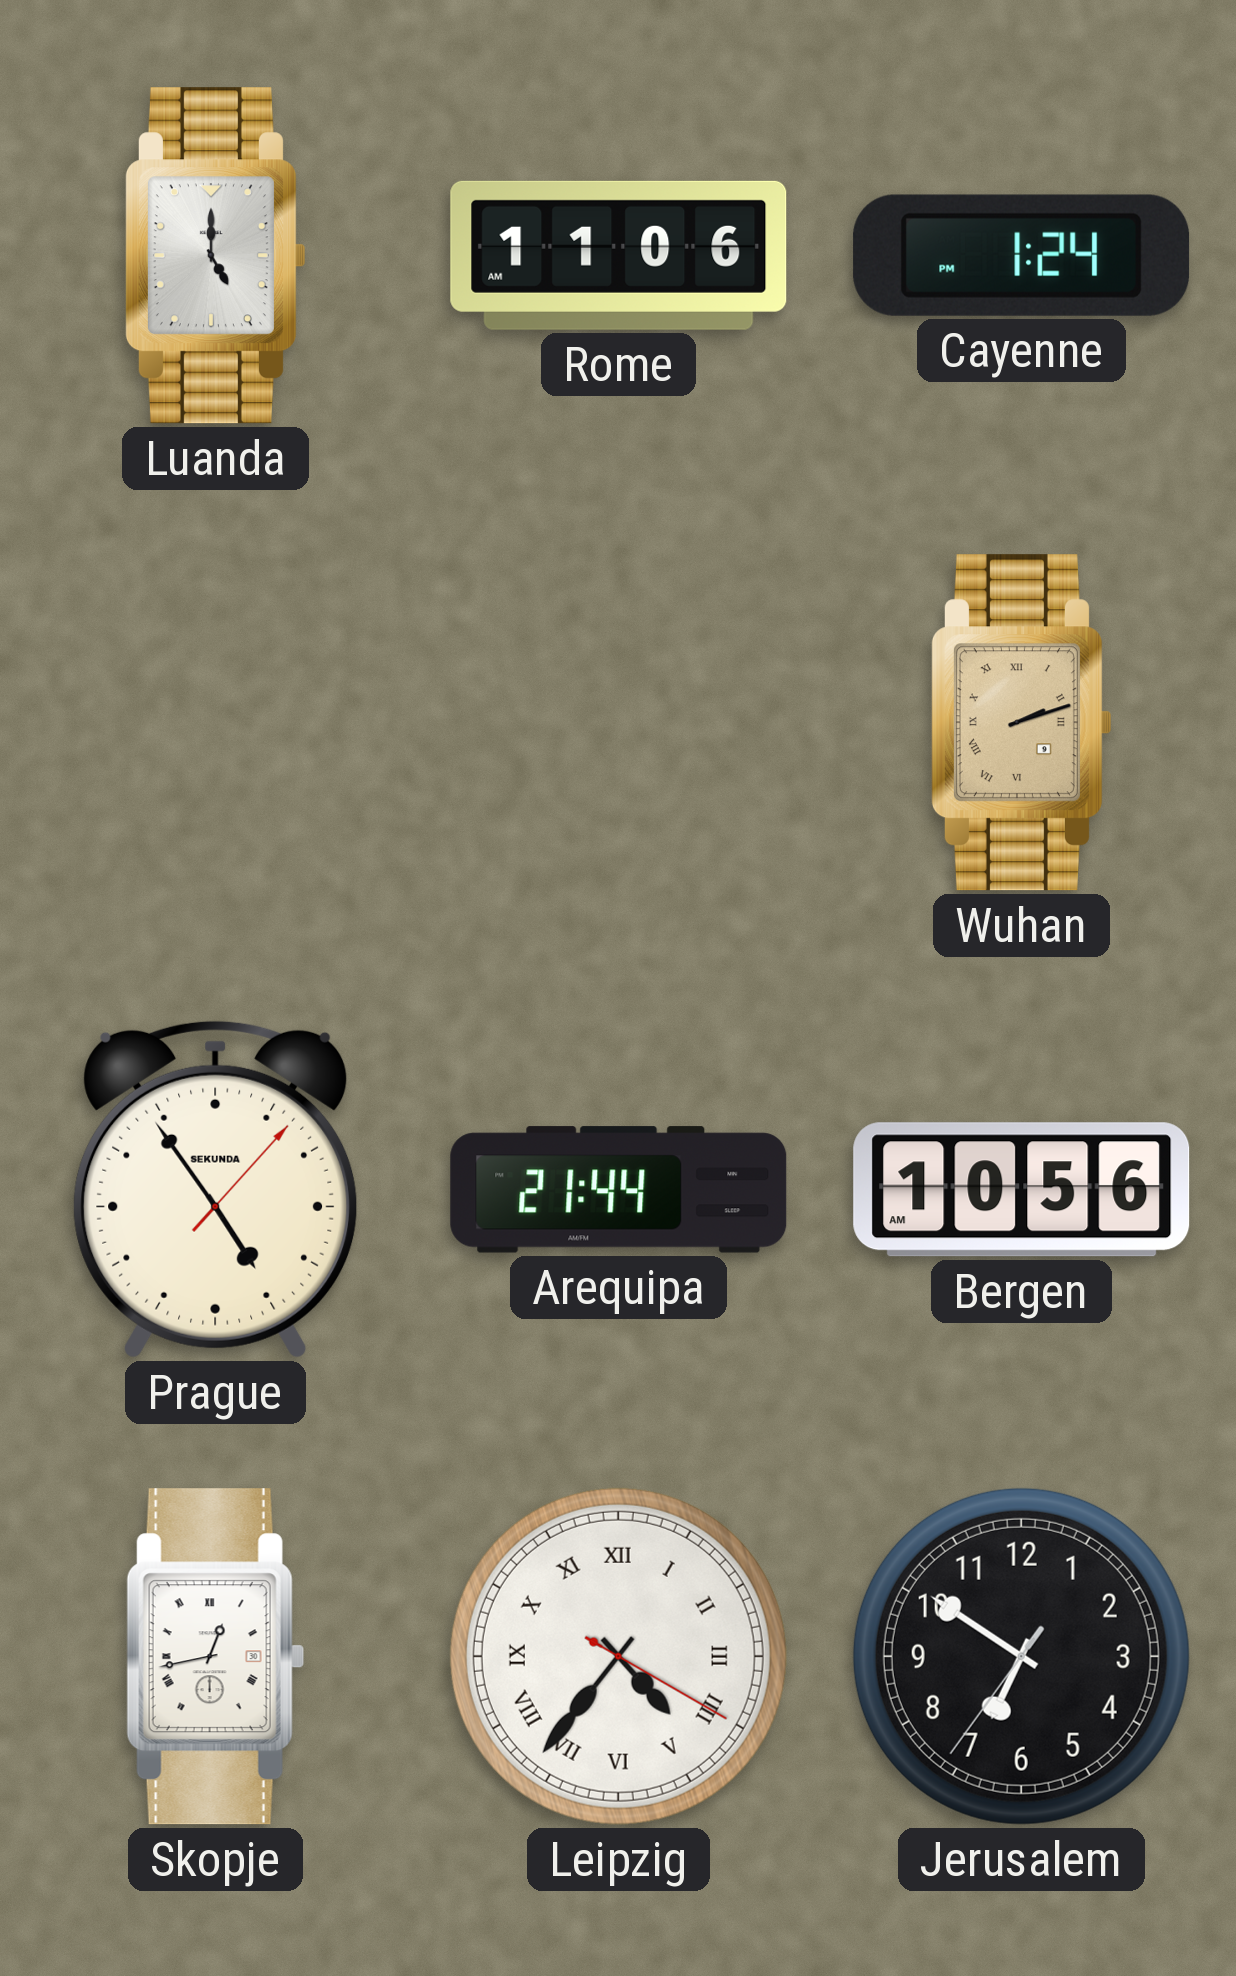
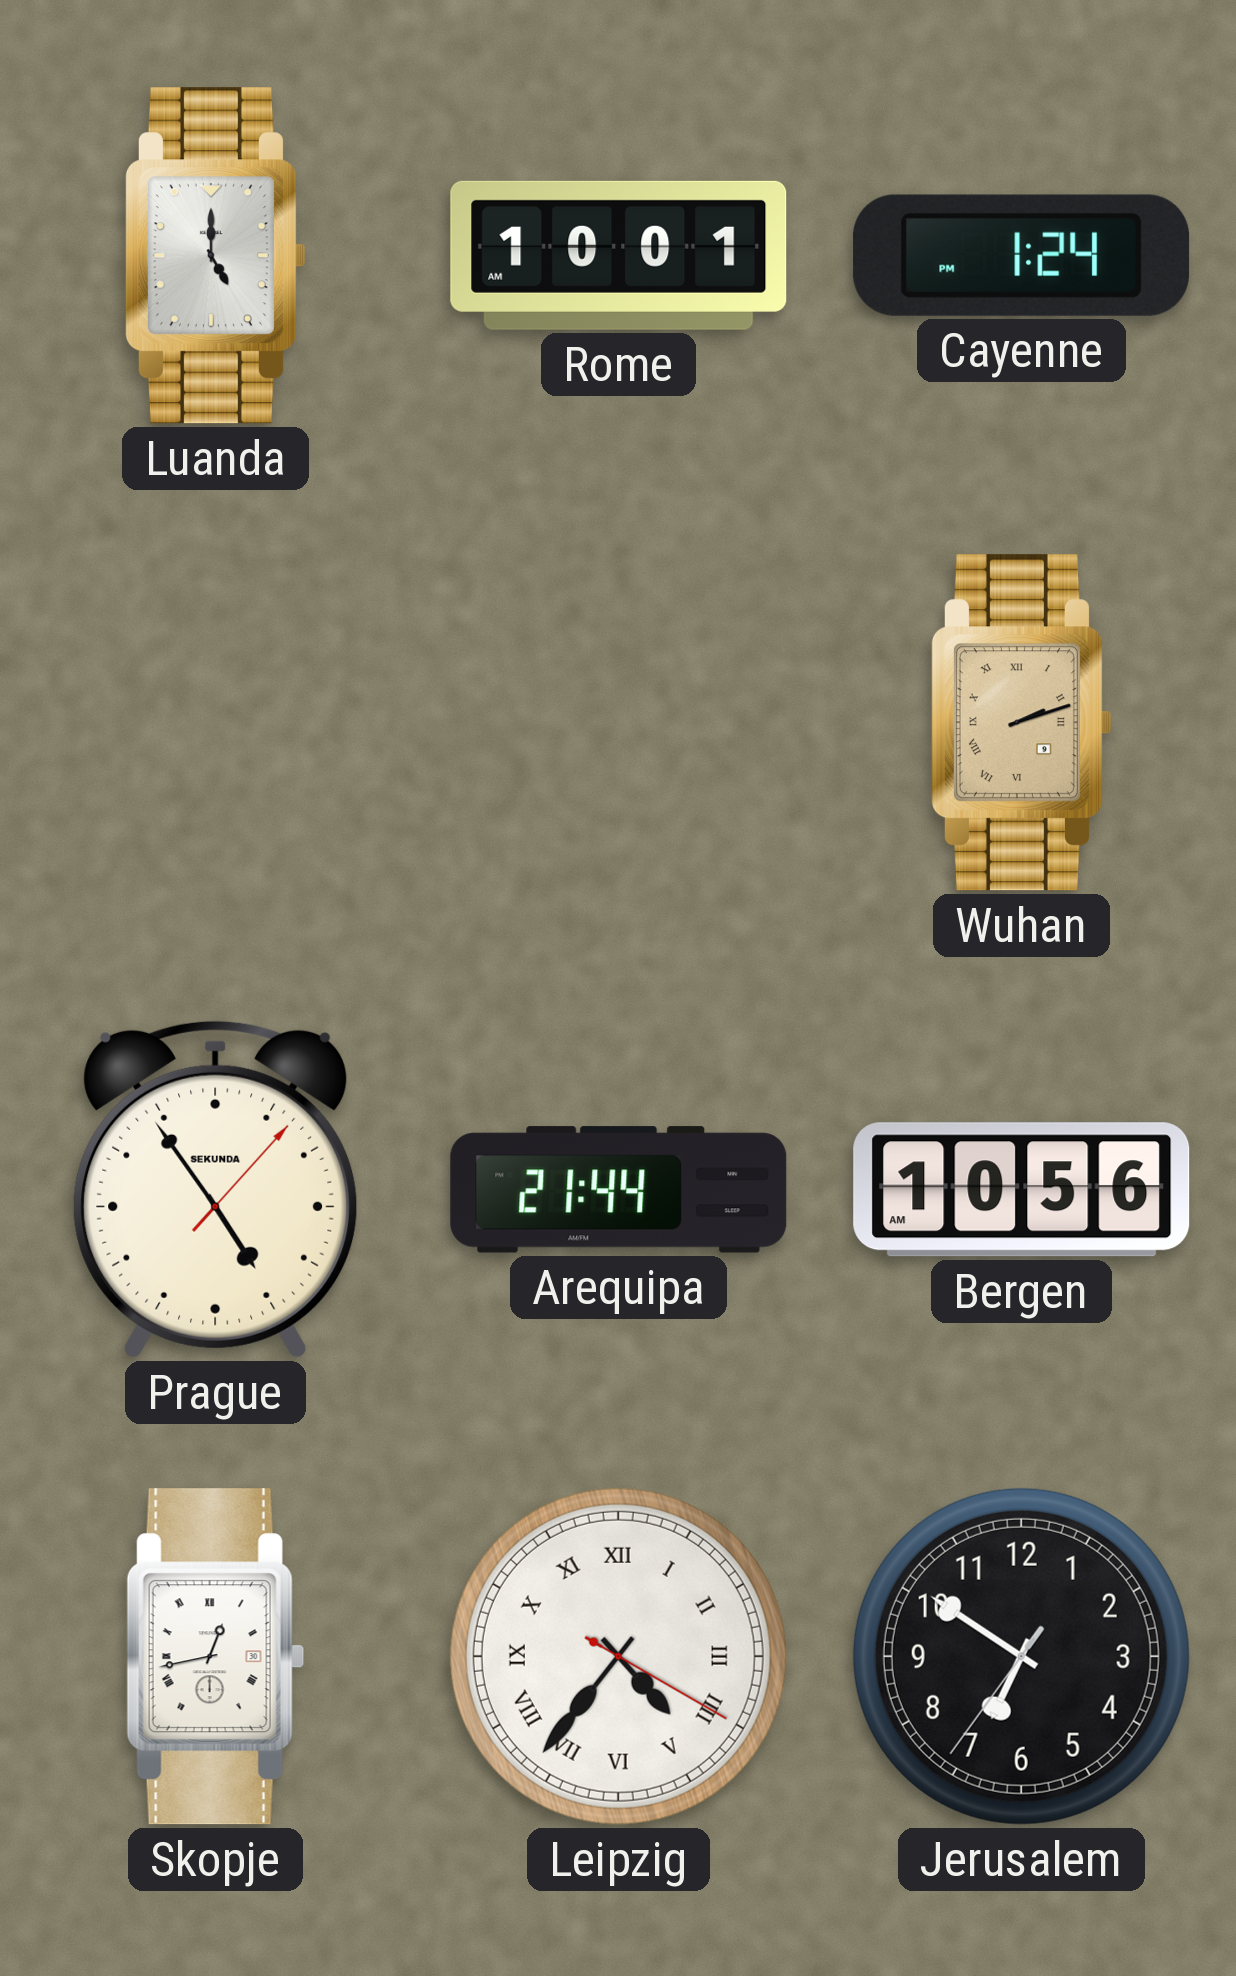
Rome: 11:06 -> 10:01 (619, 255)
